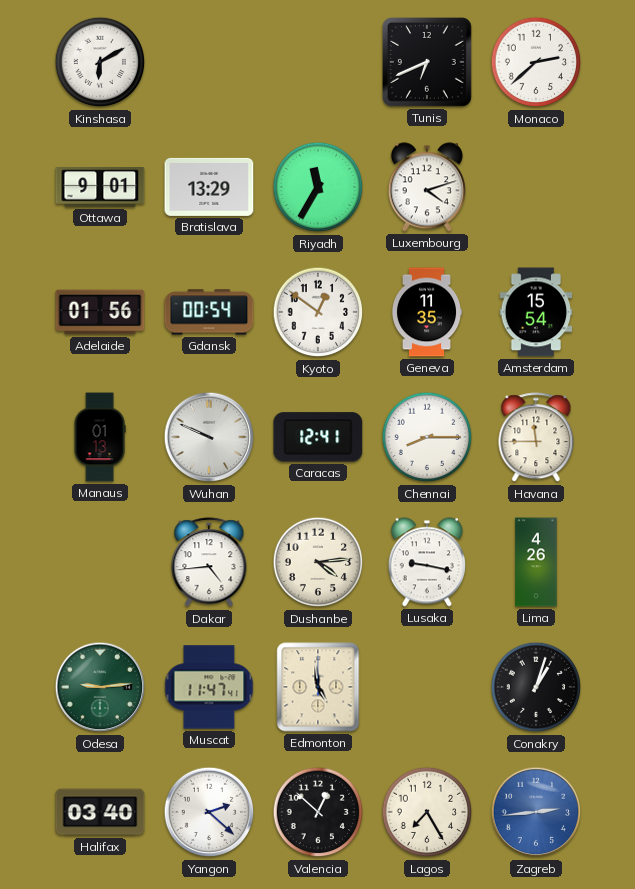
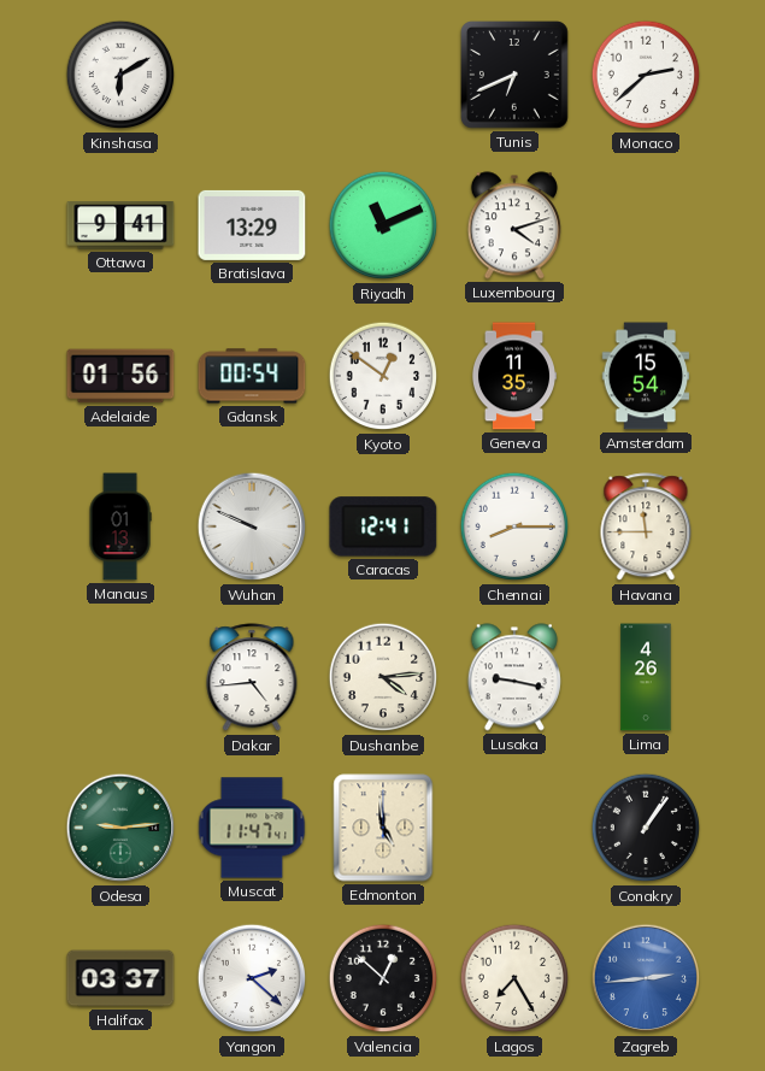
Ottawa: 9:01 -> 9:41 (120, 226)
Riyadh: 11:35 -> 11:11 (383, 225)
Conakry: 1:03 -> 1:06 (646, 828)
Halifax: 03:40 -> 03:37 (120, 978)
